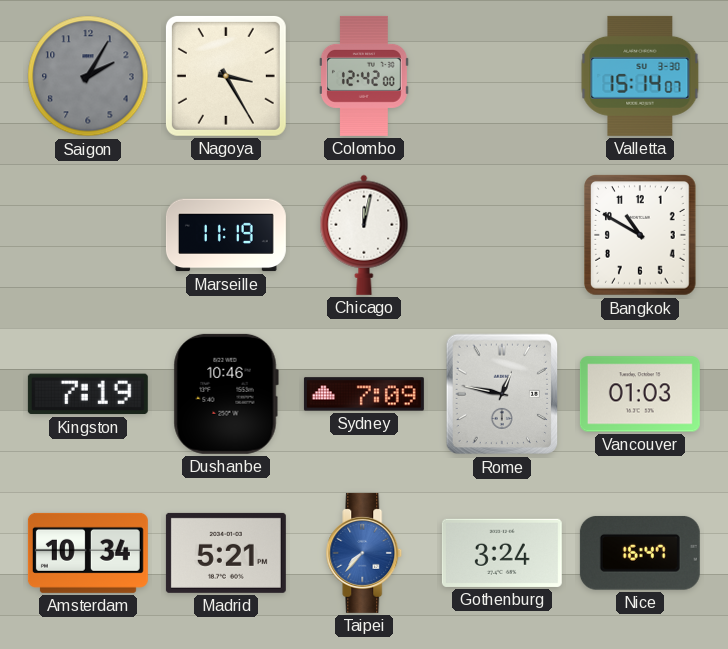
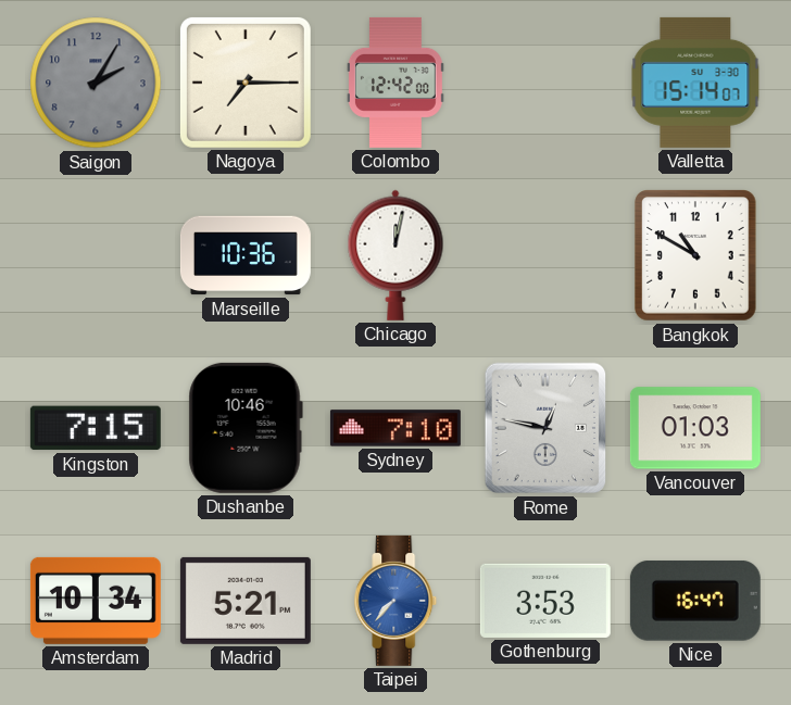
Nagoya: 3:25 -> 7:15 (246, 83)
Marseille: 11:19 -> 10:36 (246, 255)
Kingston: 7:19 -> 7:15 (96, 428)
Sydney: 7:09 -> 7:10 (395, 428)
Gothenburg: 3:24 -> 3:53 (545, 601)
